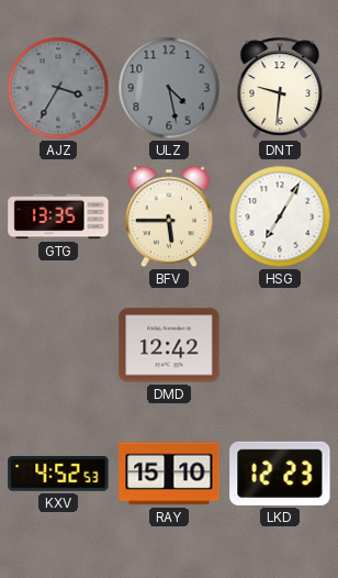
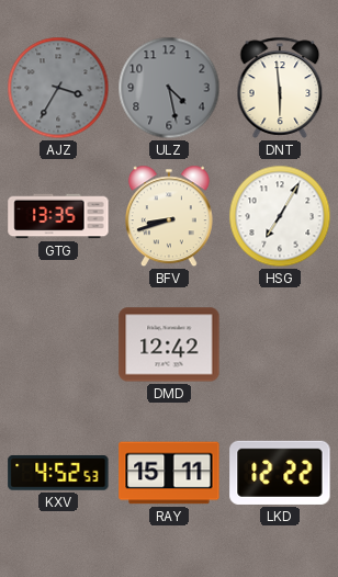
DNT: 9:31 -> 5:59 (280, 88)
BFV: 5:45 -> 8:42 (169, 216)
RAY: 15:10 -> 15:11 (169, 473)
LKD: 12:23 -> 12:22 (280, 473)
